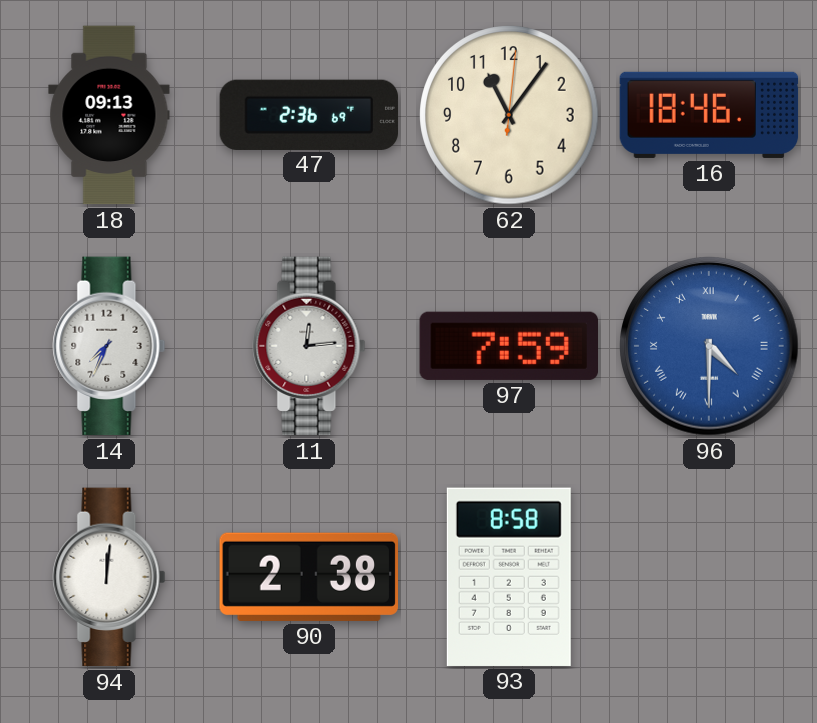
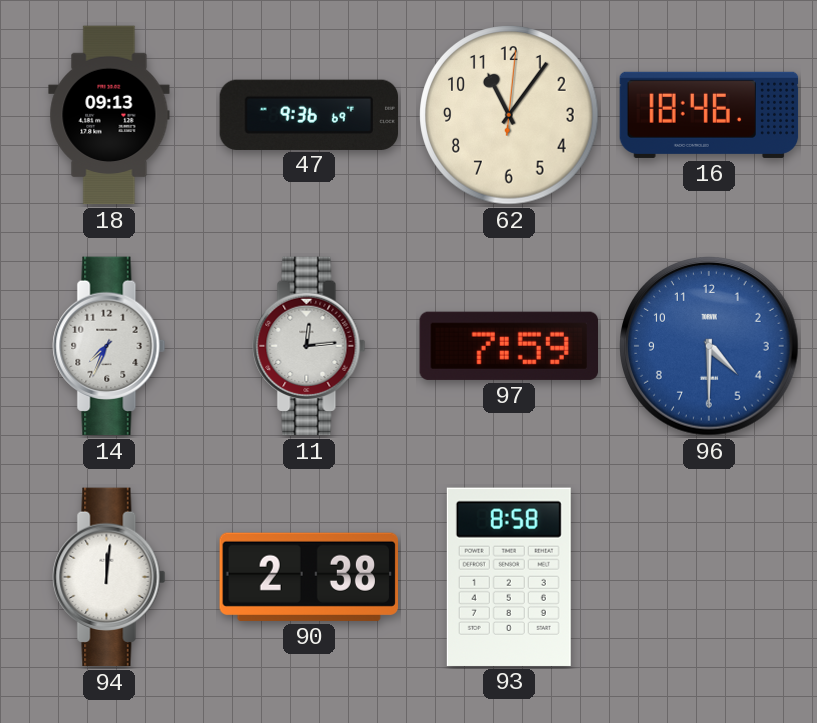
47: 2:36 -> 9:36 (309, 114)
96 numerals: Roman -> Arabic (709, 346)
